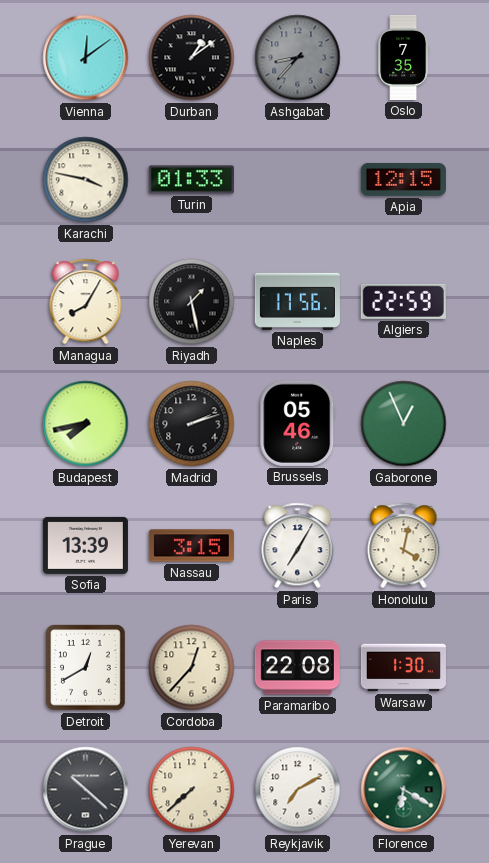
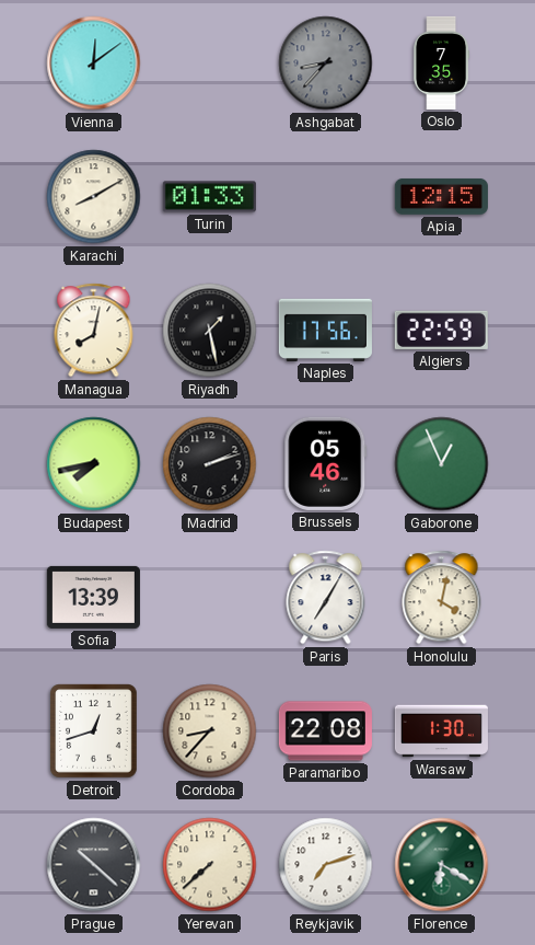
Durban: 1:09 -> none (192, 58)
Karachi: 3:47 -> 8:10 (94, 197)
Managua: 8:05 -> 8:02 (94, 331)
Nassau: 3:15 -> none (191, 546)
Detroit: 12:40 -> 12:42 (94, 731)
Cordoba: 12:37 -> 8:37 (210, 731)
Reykjavik: 7:10 -> 7:12 (326, 865)
